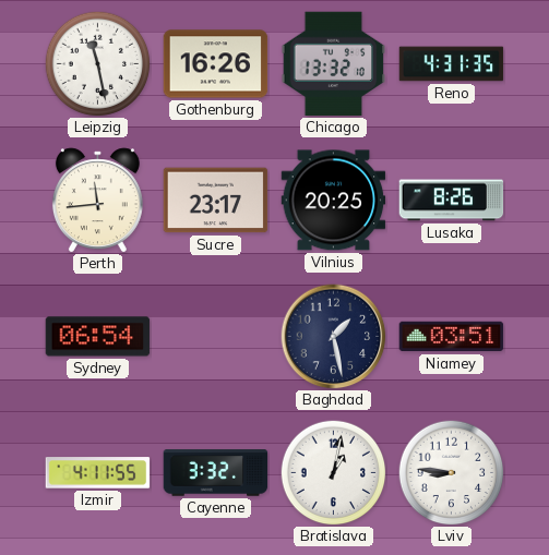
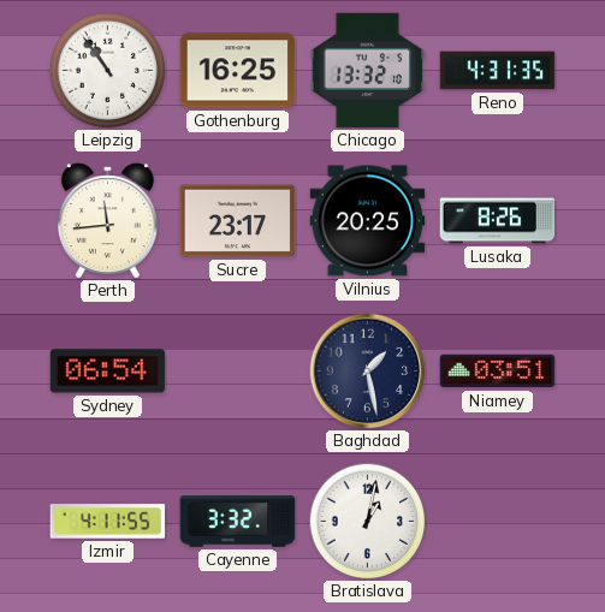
Leipzig: 11:28 -> 10:54 (107, 70)
Gothenburg: 16:26 -> 16:25 (238, 71)
Lviv: 8:46 -> none (451, 472)
